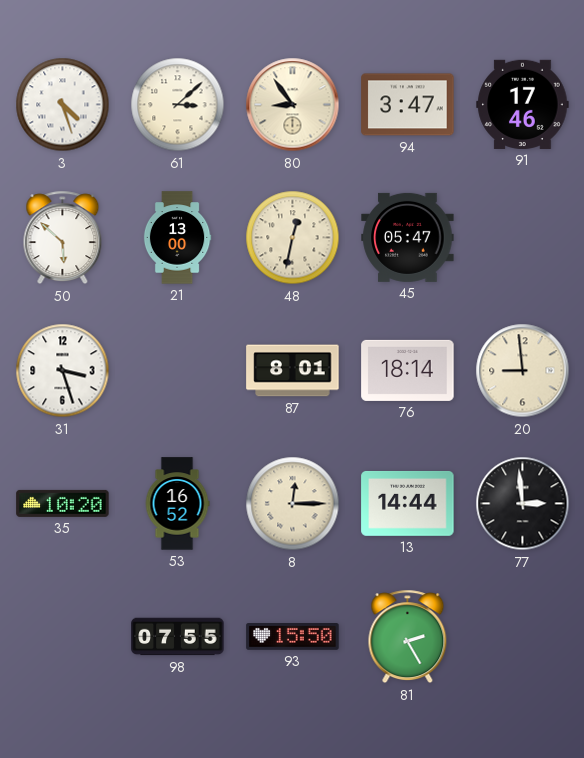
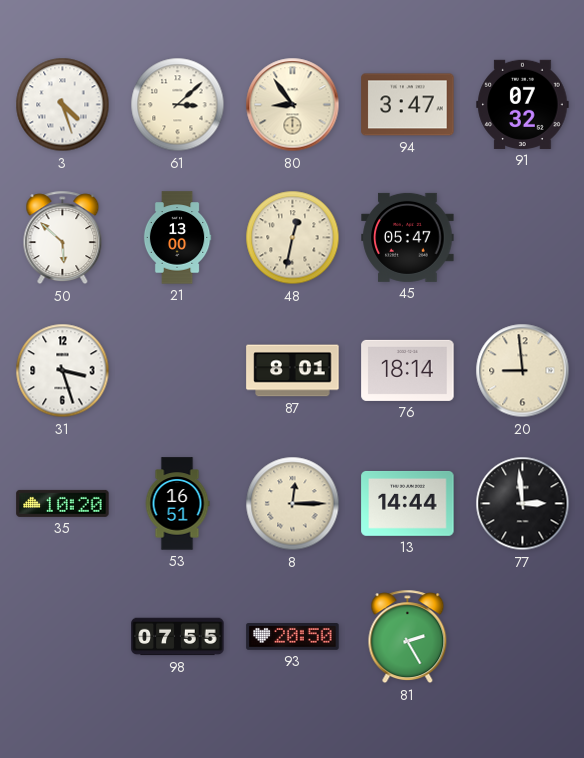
91: 17:46 -> 07:32 (523, 104)
53: 16:52 -> 16:51 (177, 504)
93: 15:50 -> 20:50 (293, 637)
